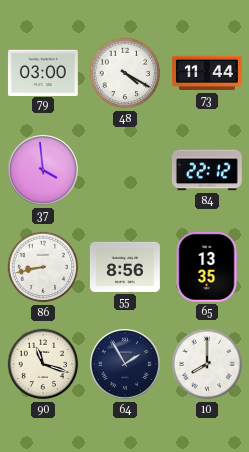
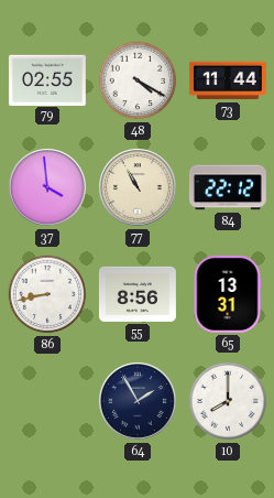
79: 03:00 -> 02:55 (47, 79)
77: none -> 10:55 (138, 187)
65: 13:35 -> 13:31 (228, 294)
90: 11:18 -> none (43, 364)
